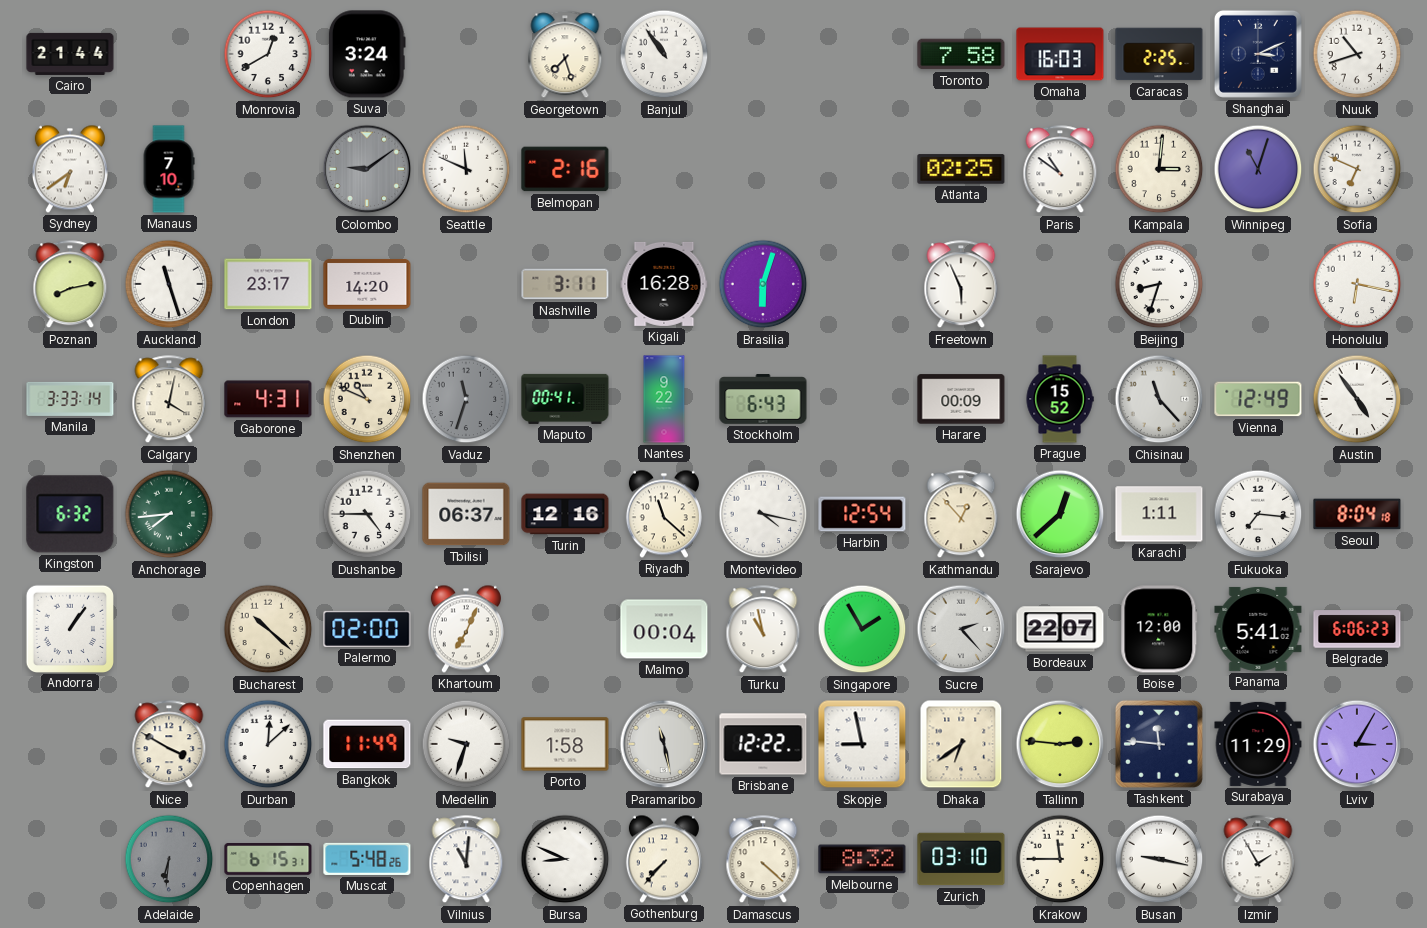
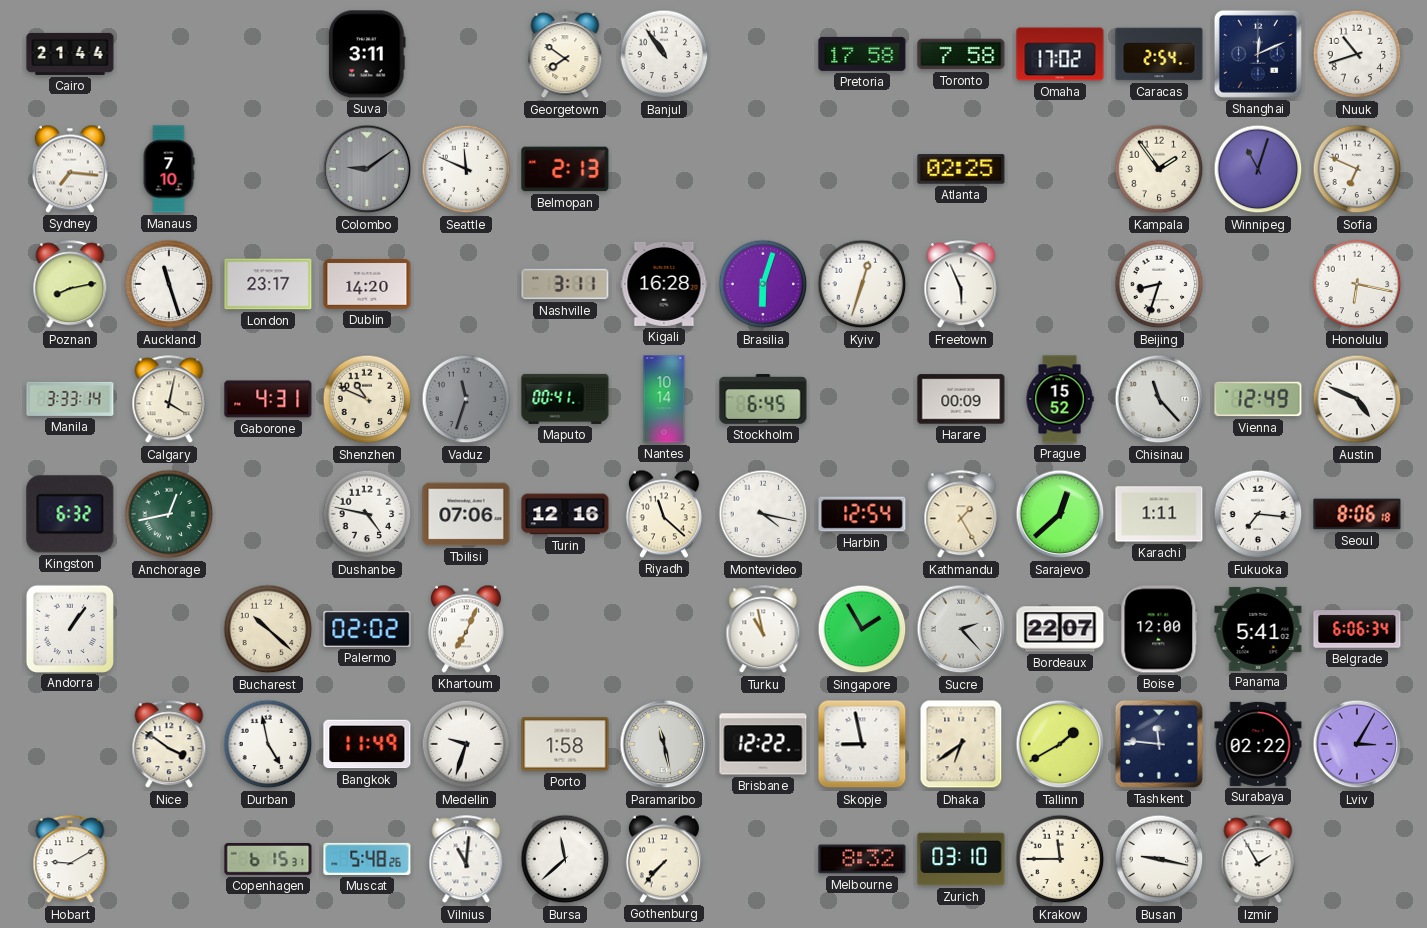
Monrovia: 12:40 -> none (268, 54)
Suva: 3:24 -> 3:11 (367, 54)
Georgetown: 7:27 -> 7:51 (565, 55)
Pretoria: none -> 17:58 (862, 54)
Omaha: 16:03 -> 17:02 (1060, 54)
Caracas: 2:25 -> 2:54 (1159, 54)
Shanghai: 3:11 -> 12:11 (1258, 54)
Sydney: 6:39 -> 7:16 (70, 169)
Belmopan: 2:16 -> 2:13 (565, 169)
Paris: 10:51 -> none (1060, 170)
Kampala: 3:01 -> 1:54 (1159, 169)
Kyiv: none -> 12:33 (862, 284)
Nantes: 9:22 -> 10:14 (664, 399)
Stockholm: 6:43 -> 6:45 (763, 399)
Austin: 4:54 -> 4:49 (1357, 399)
Anchorage: 7:44 -> 12:43 (169, 514)
Dushanbe: 4:45 -> 4:47 (367, 514)
Tbilisi: 06:37 -> 07:06 (466, 514)
Kathmandu: 12:53 -> 1:25 (961, 515)
Seoul: 8:04 -> 8:06 (1357, 514)
Palermo: 02:00 -> 02:02 (367, 629)
Malmo: 00:04 -> none (664, 629)
Belgrade: 6:06:23 -> 6:06:34 (1357, 629)
Nice: 3:50 -> 3:51 (169, 745)
Durban: 12:08 -> 4:58 (268, 744)
Tallinn: 2:46 -> 1:40 (1060, 744)
Surabaya: 11:29 -> 02:22 (1258, 744)
Hobart: none -> 9:10 (70, 860)
Adelaide: 6:31 -> none (169, 859)
Bursa: 8:49 -> 11:38 (565, 859)
Damascus: 4:22 -> none (763, 860)
